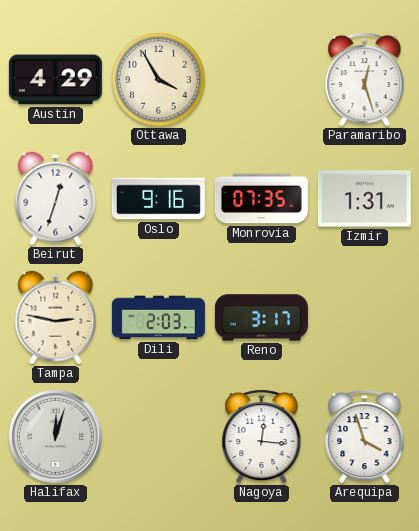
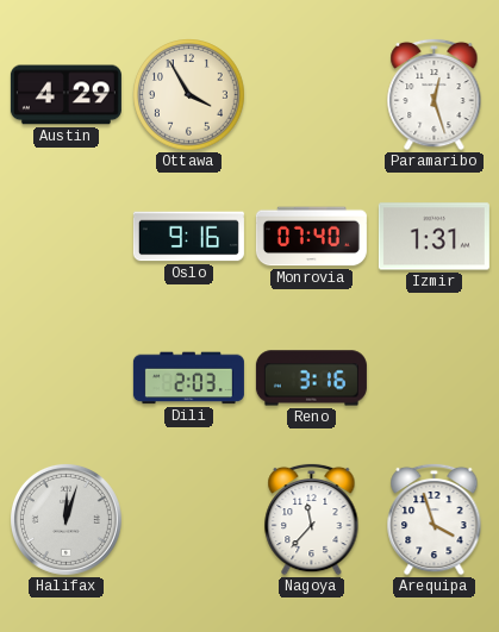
Beirut: 12:33 -> none (56, 199)
Monrovia: 07:35 -> 07:40 (311, 237)
Tampa: 2:47 -> none (56, 318)
Reno: 3:17 -> 3:16 (311, 378)
Nagoya: 12:16 -> 11:37 (312, 519)
